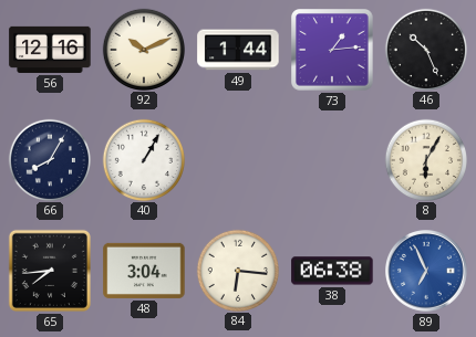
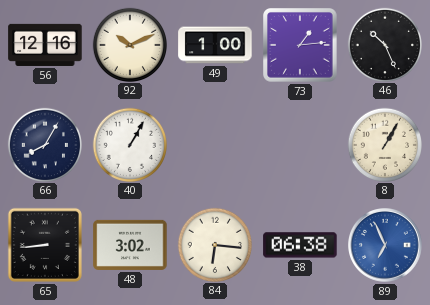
49: 1:44 -> 1:00 (215, 45)
8: 6:05 -> 1:05 (384, 144)
65: 7:44 -> 8:44 (45, 245)
48: 3:04 -> 3:02 (130, 245)
